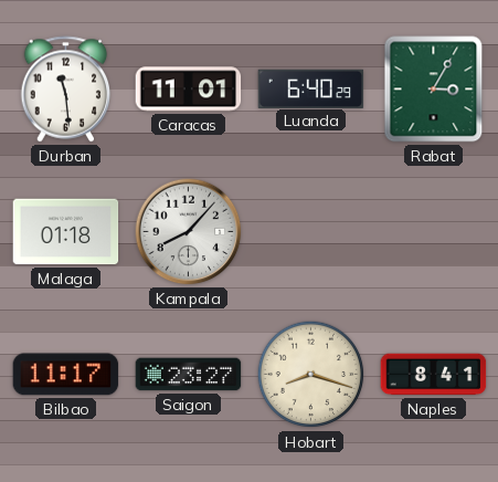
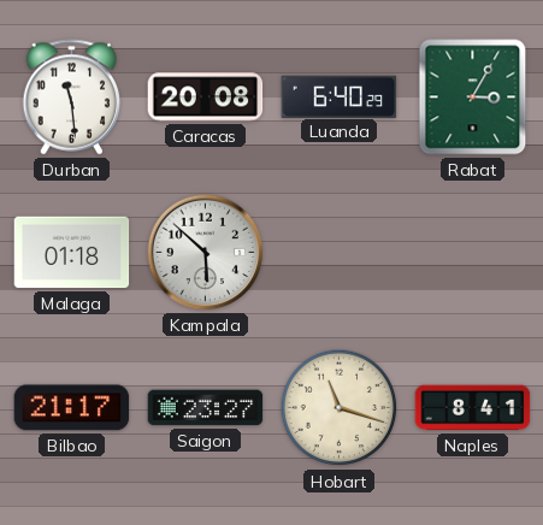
Caracas: 11:01 -> 20:08 (206, 98)
Kampala: 8:07 -> 5:52 (206, 253)
Bilbao: 11:17 -> 21:17 (72, 408)
Hobart: 8:18 -> 11:18 (340, 408)
